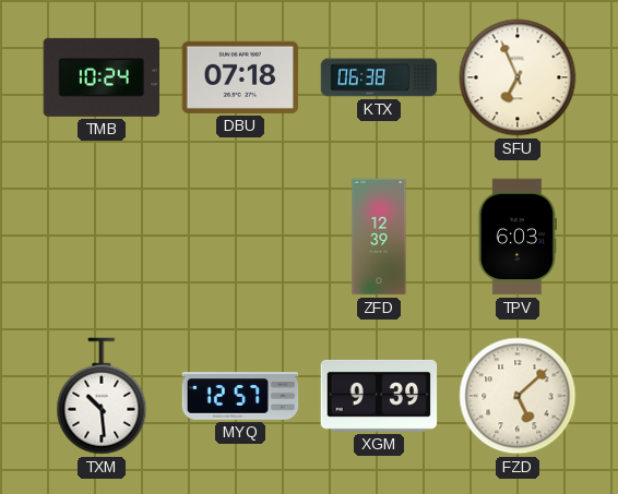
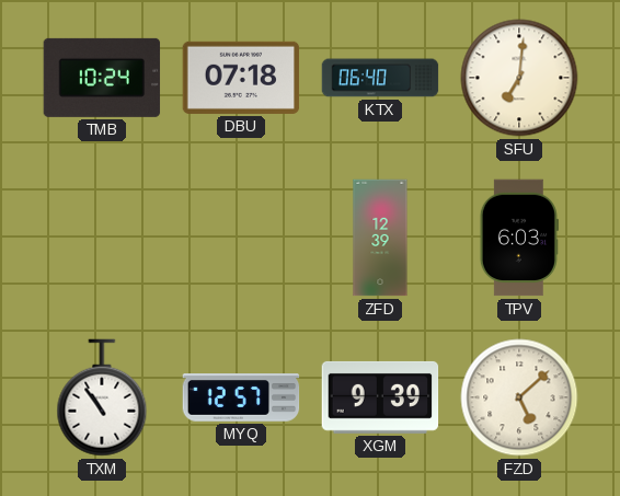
KTX: 06:38 -> 06:40 (380, 78)
SFU: 6:56 -> 7:01 (519, 78)
TXM: 10:29 -> 10:54 (102, 397)
